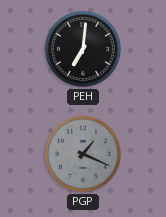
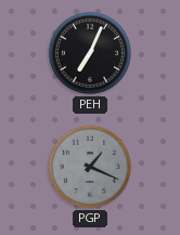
PEH: 7:01 -> 7:04 (90, 53)
